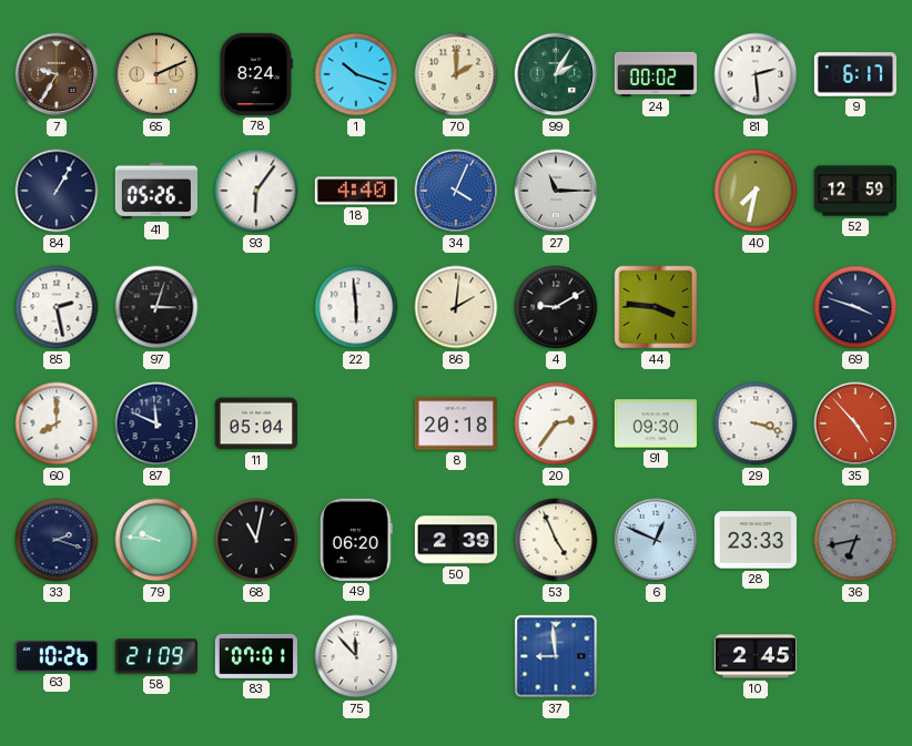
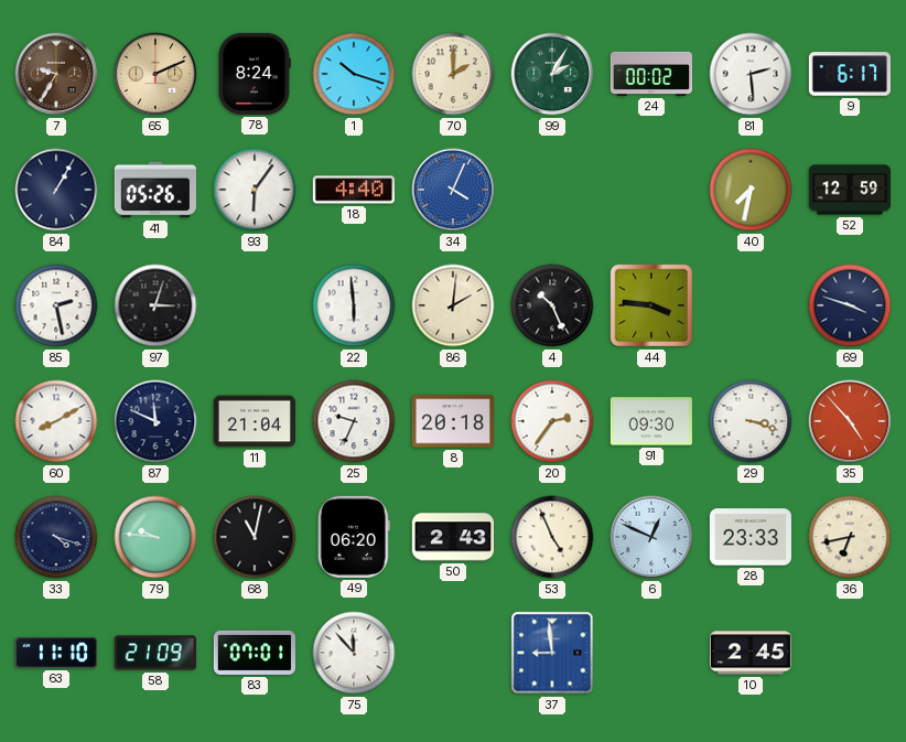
27: 11:15 -> none (556, 191)
4: 9:10 -> 10:26 (552, 305)
60: 8:00 -> 8:10 (56, 421)
11: 05:04 -> 21:04 (254, 421)
25: none -> 9:34 (354, 421)
33: 2:18 -> 4:18 (56, 537)
50: 2:39 -> 2:43 (452, 537)
36 dial: grey -> cream (850, 537)
63: 10:26 -> 11:10 (56, 654)
